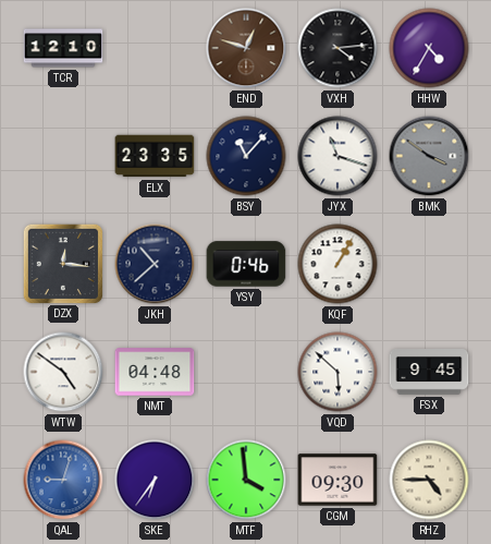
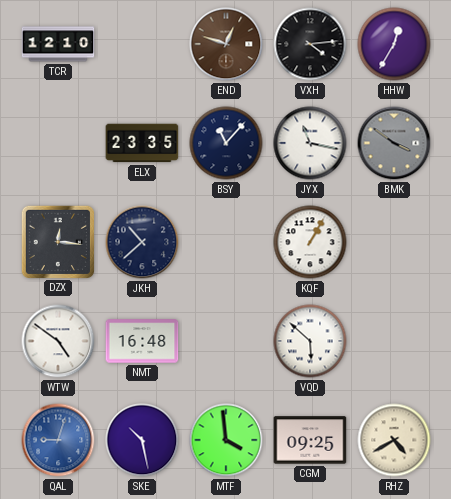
HHW: 4:35 -> 12:35 (394, 44)
JYX: 11:18 -> 11:17 (310, 143)
YSY: 0:46 -> none (246, 264)
NMT: 04:48 -> 16:48 (142, 341)
FSX: 9:45 -> none (429, 373)
SKE: 6:36 -> 10:28 (142, 440)
CGM: 09:30 -> 09:25 (310, 440)
RHZ: 4:45 -> 4:40 (394, 440)
